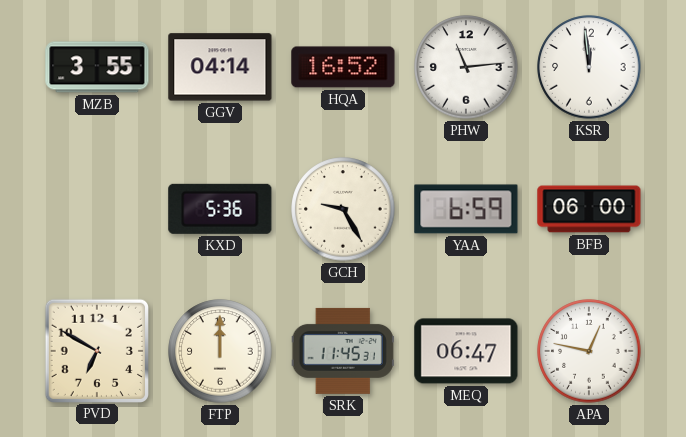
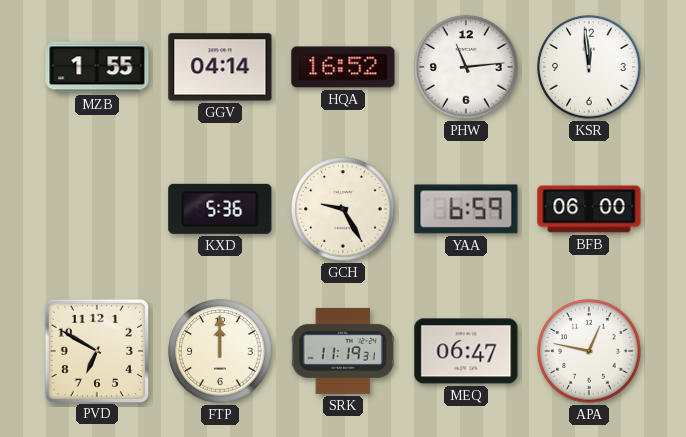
MZB: 3:55 -> 1:55 (97, 67)
SRK: 11:45 -> 11:19 (343, 351)
